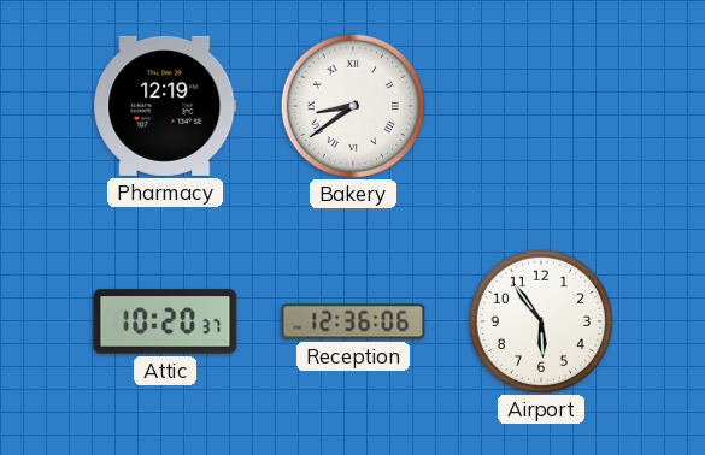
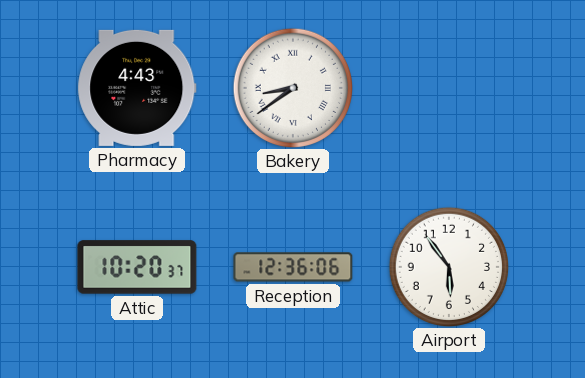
Pharmacy: 12:19 -> 4:43 (137, 88)
